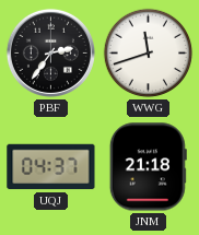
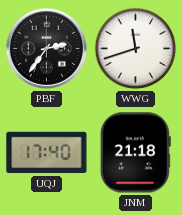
UQJ: 04:37 -> 17:40 (47, 153)
